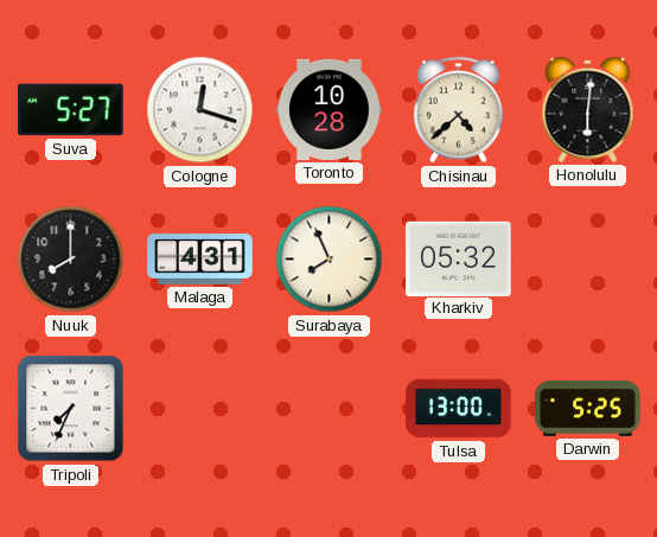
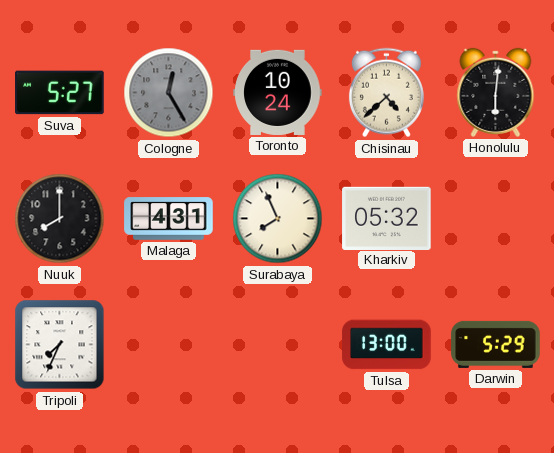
Cologne: 12:18 -> 12:25 (169, 93)
Cologne dial: white -> grey (169, 93)
Toronto: 10:28 -> 10:24 (278, 92)
Darwin: 5:25 -> 5:29 (496, 344)
